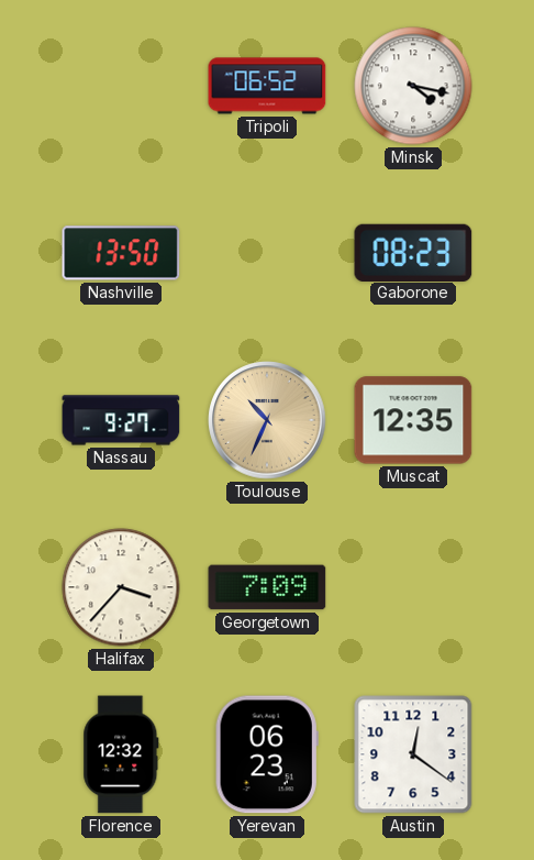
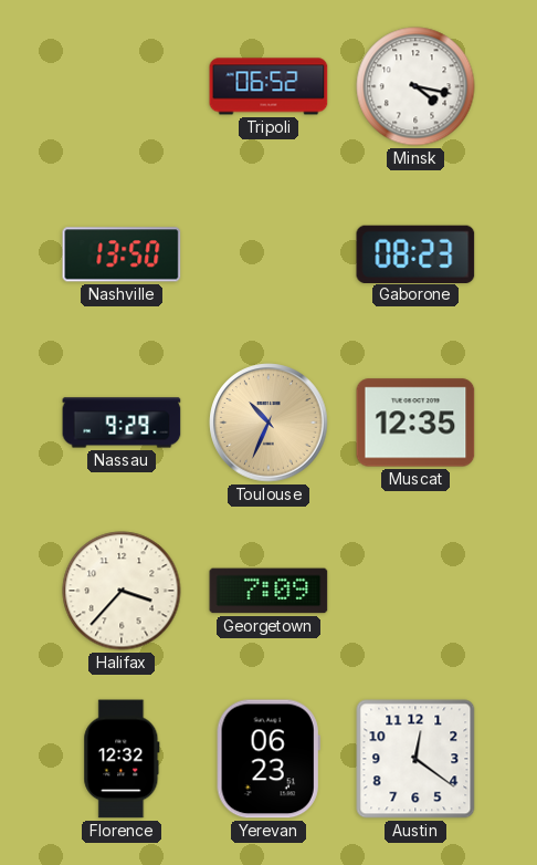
Nassau: 9:27 -> 9:29 (122, 423)
